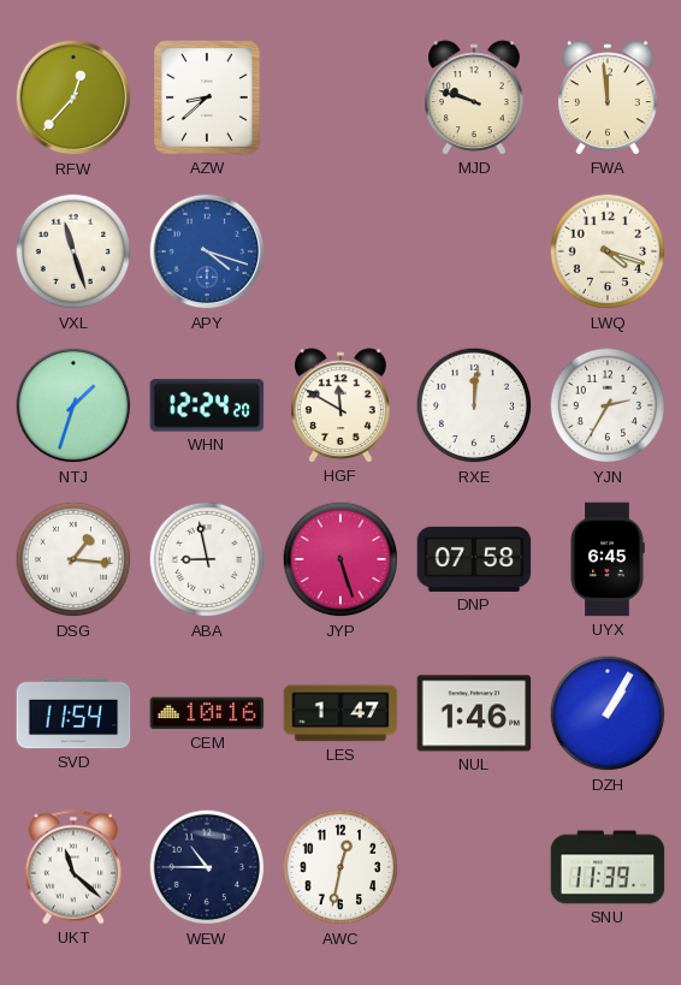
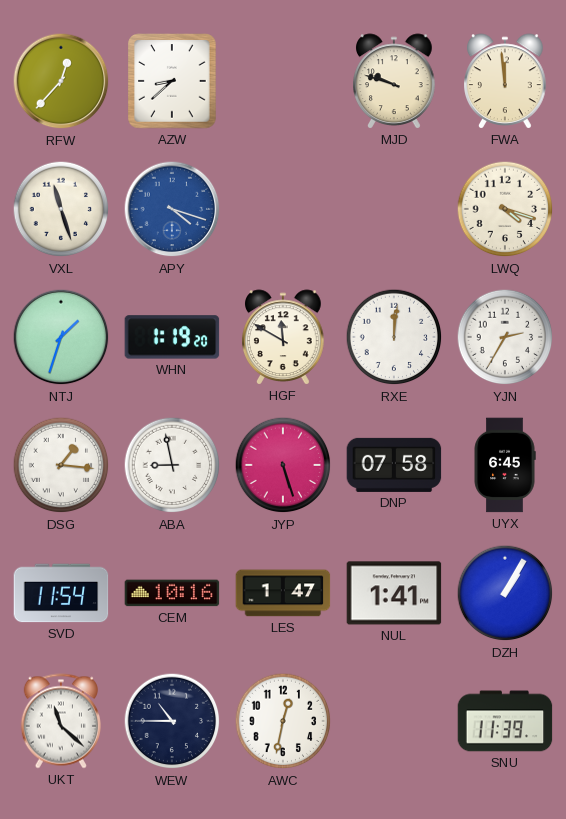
WHN: 12:24 -> 1:19 (172, 337)
NUL: 1:46 -> 1:41 (394, 593)
